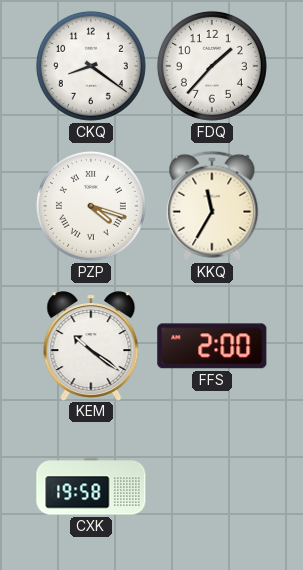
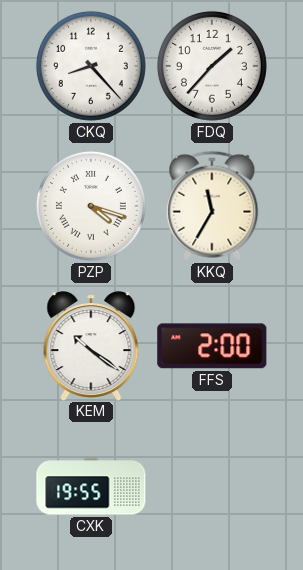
CKQ: 8:21 -> 8:23 (91, 66)
CXK: 19:58 -> 19:55 (91, 486)
